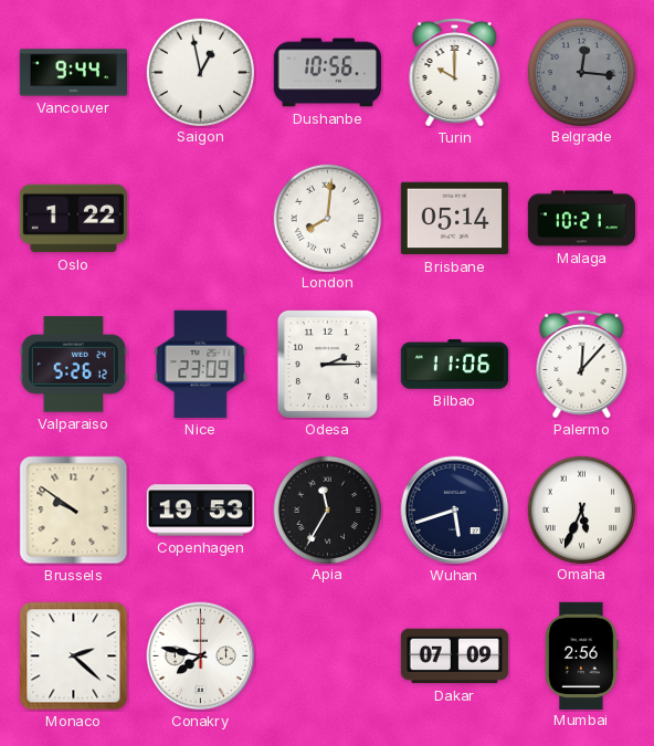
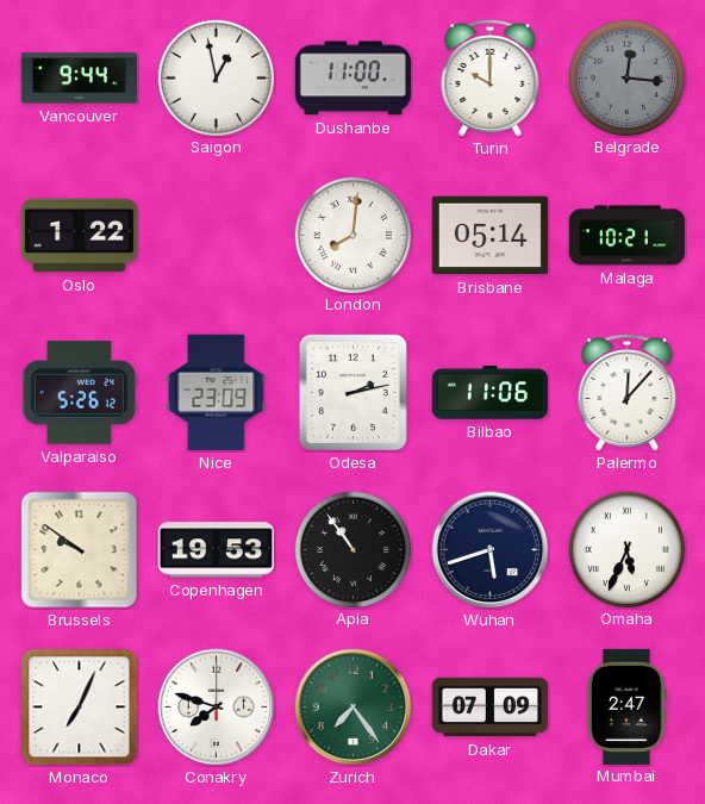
Dushanbe: 10:56 -> 11:00 (352, 79)
Odesa: 2:15 -> 2:13 (352, 392)
Apia: 11:35 -> 10:54 (352, 549)
Monaco: 2:22 -> 7:04 (80, 708)
Conakry: 7:47 -> 7:48 (217, 708)
Zurich: none -> 7:24 (354, 708)
Mumbai: 2:56 -> 2:47 (628, 706)
